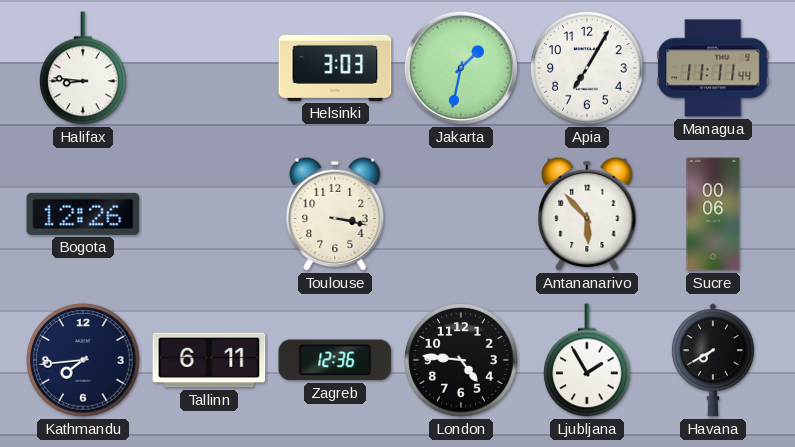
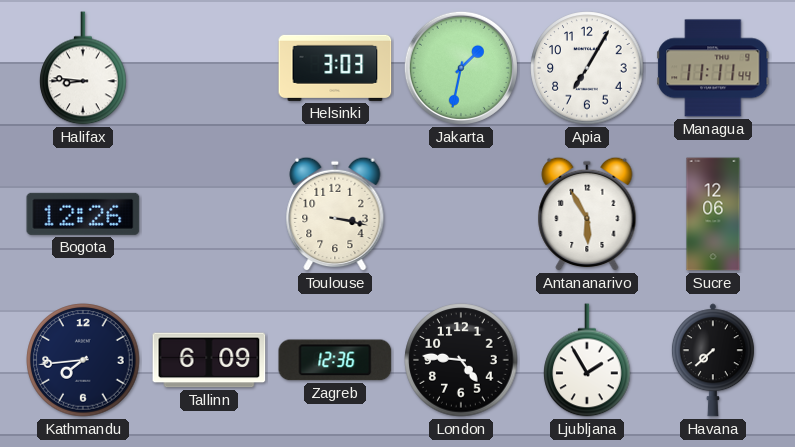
Antananarivo: 5:53 -> 5:55 (587, 214)
Sucre: 00:06 -> 12:06 (713, 214)
Tallinn: 6:11 -> 6:09 (209, 360)
Havana: 7:40 -> 7:38 (713, 360)
